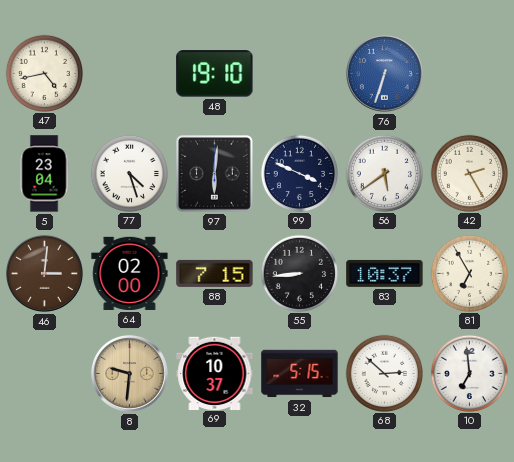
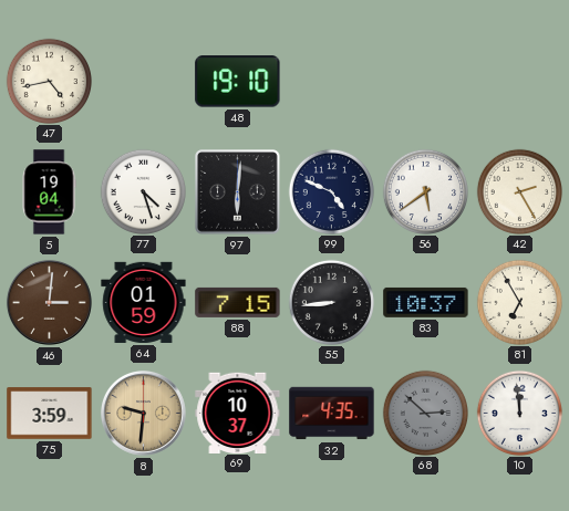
76: 6:33 -> none (384, 73)
5: 23:04 -> 19:04 (49, 192)
99: 3:49 -> 4:49 (331, 191)
64: 02:00 -> 01:59 (144, 302)
75: none -> 3:59 (50, 414)
32: 5:15 -> 4:35 (332, 414)
68 dial: white -> grey (425, 413)
10: 6:59 -> 11:59 (519, 413)
